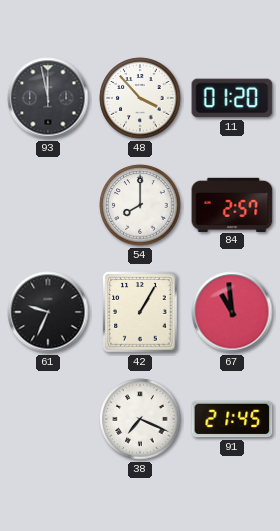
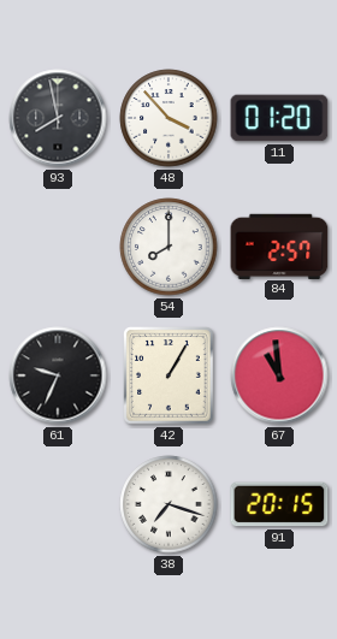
93: 11:58 -> 7:58 (58, 118)
38: 7:19 -> 7:18 (168, 504)
91: 21:45 -> 20:15 (279, 504)
